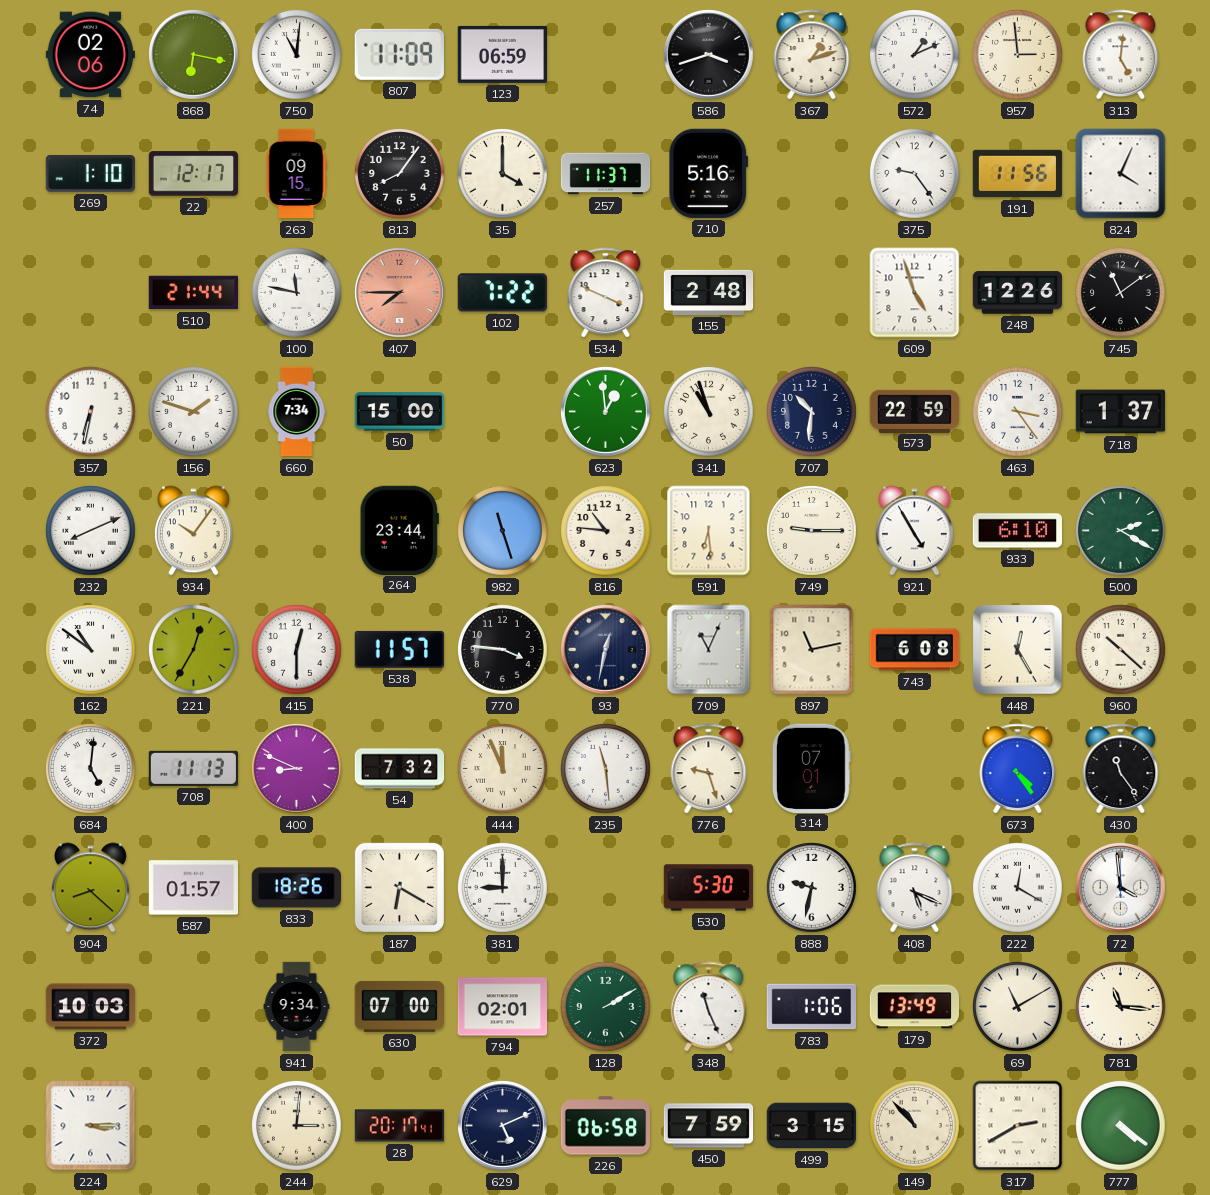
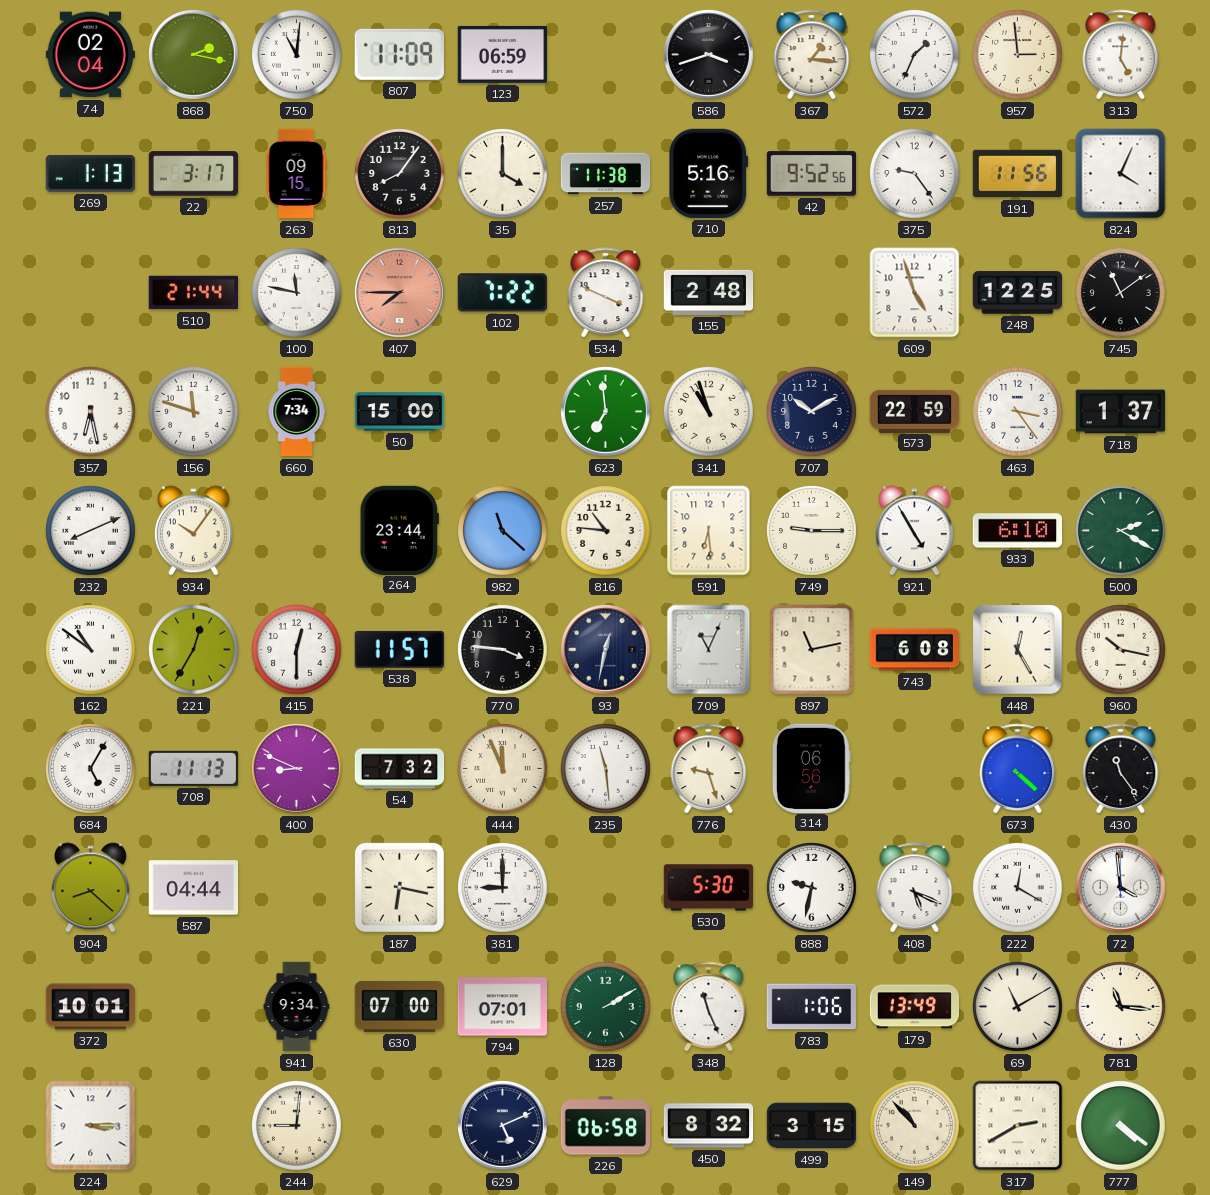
74: 02:06 -> 02:04 (90, 55)
868: 6:17 -> 2:17 (194, 55)
367: 1:12 -> 1:16 (812, 55)
572: 1:11 -> 1:34 (915, 55)
269: 1:10 -> 1:13 (90, 173)
22: 12:17 -> 3:17 (194, 174)
257: 11:37 -> 11:38 (606, 174)
42: none -> 9:52 (812, 174)
248: 12:26 -> 12:25 (1018, 293)
357: 6:32 -> 6:28 (91, 412)
156: 1:48 -> 11:48 (194, 412)
623: 12:59 -> 6:59 (606, 412)
707: 10:31 -> 10:10 (812, 412)
982: 11:27 -> 11:22 (503, 531)
960: 10:22 -> 10:17 (1121, 650)
684: 5:01 -> 5:05 (91, 769)
314: 07:01 -> 06:56 (811, 768)
673: 4:24 -> 4:22 (1018, 769)
587: 01:57 -> 04:44 (193, 888)
833: 18:26 -> none (296, 888)
187: 6:20 -> 6:17 (399, 887)
372: 10:03 -> 10:01 (91, 1007)
794: 02:01 -> 07:01 (502, 1007)
244: 3:01 -> 9:01 (297, 1126)
28: 20:17 -> none (400, 1126)
450: 7:59 -> 8:32 (709, 1126)
